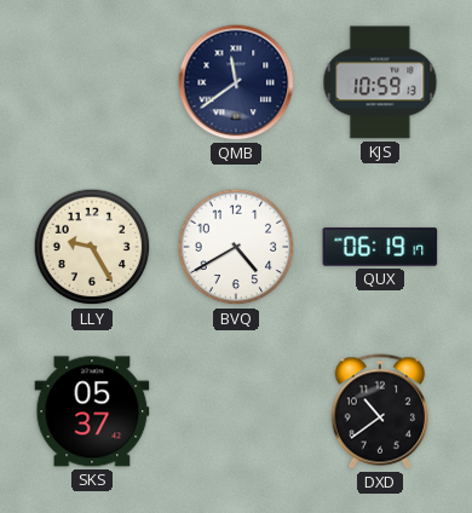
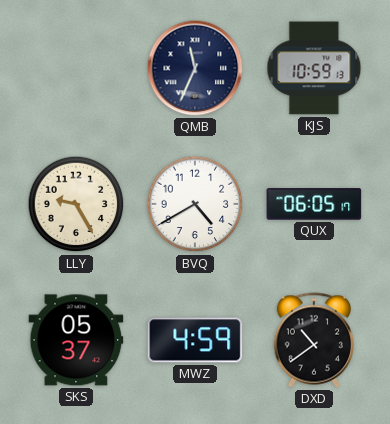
QMB: 11:39 -> 11:34 (195, 68)
QUX: 06:19 -> 06:05 (314, 204)
MWZ: none -> 4:59 (195, 340)
